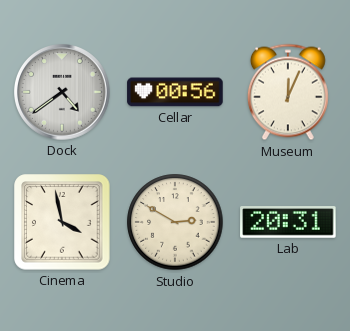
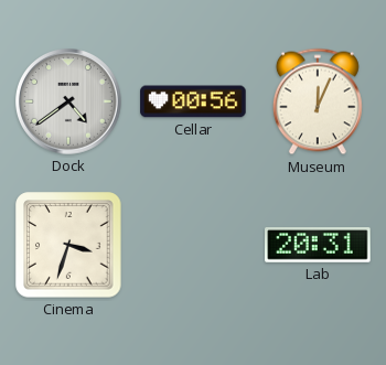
Cinema: 3:58 -> 3:33 (68, 245)
Studio: 2:50 -> none (175, 222)
